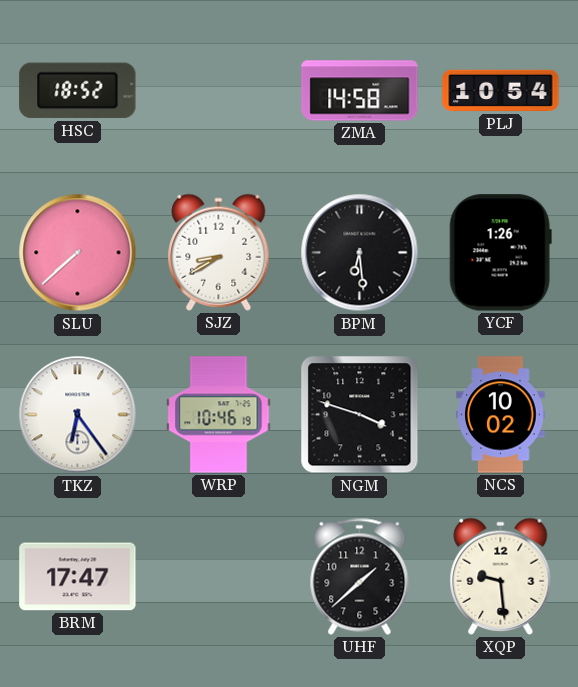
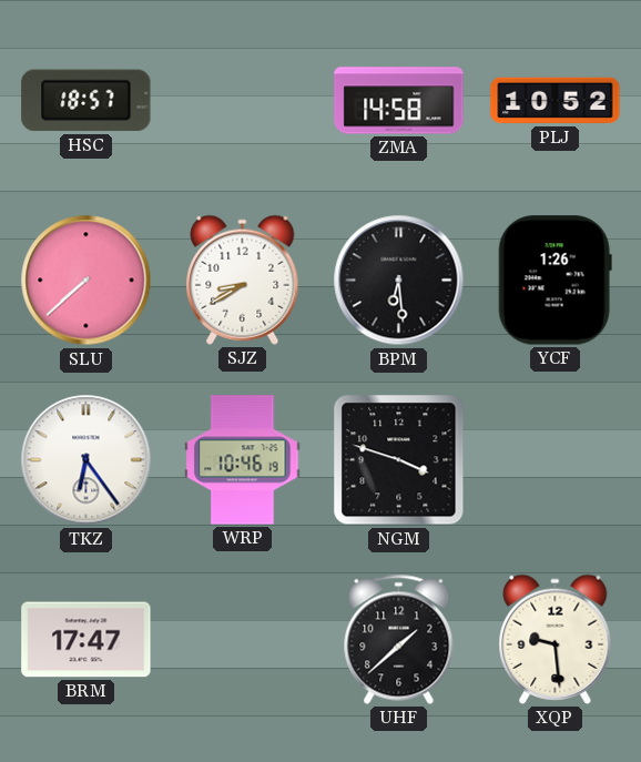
HSC: 18:52 -> 18:57 (87, 101)
PLJ: 10:54 -> 10:52 (556, 101)
NCS: 10:02 -> none (501, 415)
